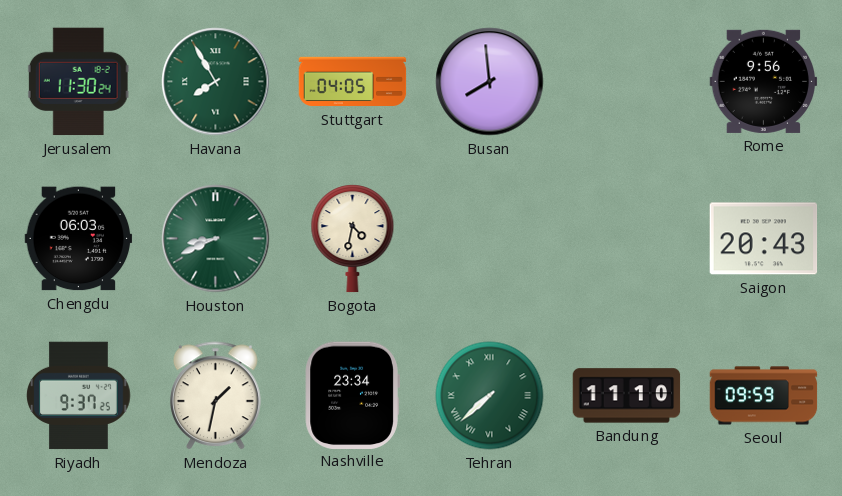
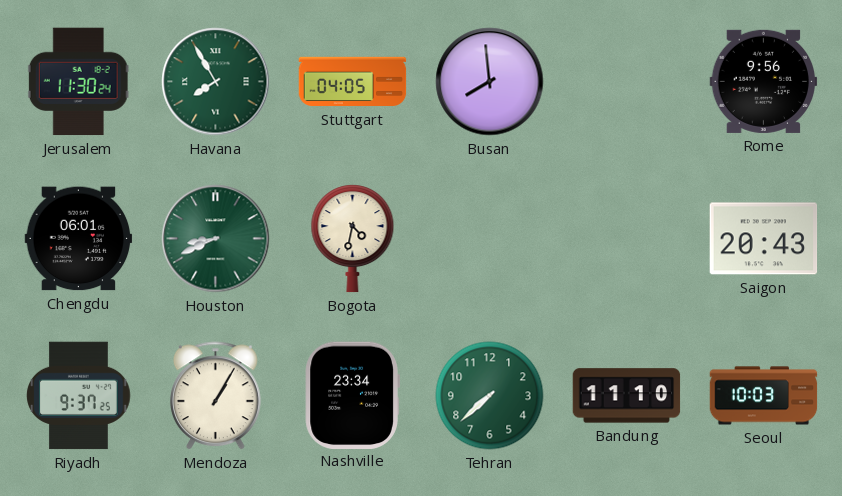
Chengdu: 06:03 -> 06:01 (79, 239)
Mendoza: 1:32 -> 1:05 (215, 396)
Tehran numerals: Roman -> Arabic (490, 396)
Seoul: 09:59 -> 10:03 (764, 396)
